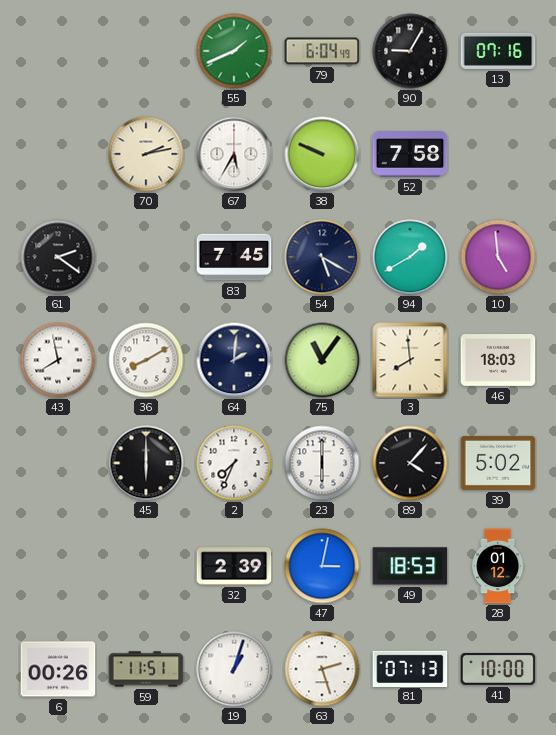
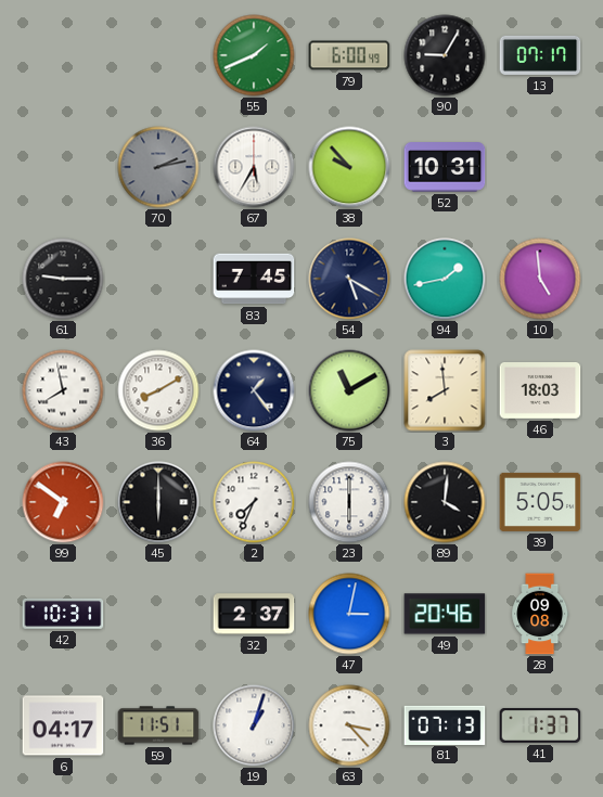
79: 6:04 -> 6:00 (349, 55)
13: 07:16 -> 07:17 (540, 55)
70 dial: cream -> grey (158, 167)
38: 9:49 -> 9:53 (349, 167)
52: 7:58 -> 10:31 (445, 167)
61: 2:21 -> 9:15 (63, 279)
94: 1:40 -> 1:43 (445, 279)
64: 2:01 -> 1:24 (254, 390)
75: 11:06 -> 11:10 (349, 390)
99: none -> 6:51 (63, 502)
89: 4:07 -> 4:01 (445, 502)
39: 5:02 -> 5:05 (540, 502)
42: none -> 10:31 (63, 614)
32: 2:39 -> 2:37 (254, 614)
49: 18:53 -> 20:46 (445, 614)
28: 01:12 -> 09:08 (540, 614)
6: 00:26 -> 04:17 (63, 725)
63: 2:27 -> 3:23 (349, 725)
41: 10:00 -> 1:37 (540, 725)
